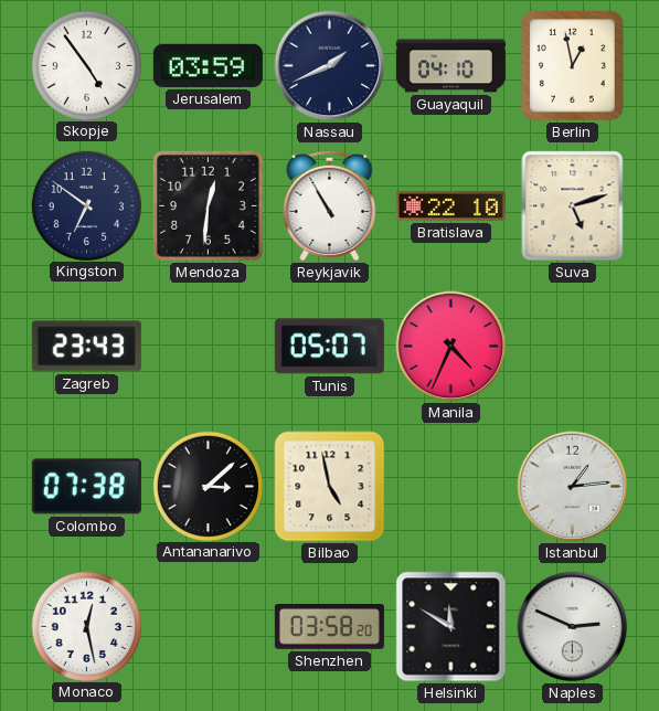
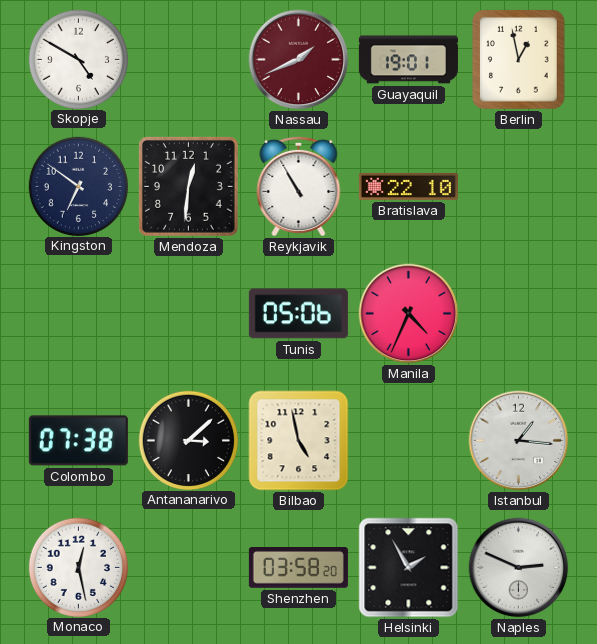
Skopje: 4:54 -> 4:50 (78, 59)
Jerusalem: 03:59 -> none (208, 65)
Nassau dial: navy -> burgundy (299, 60)
Guayaquil: 04:10 -> 19:01 (408, 60)
Suva: 5:12 -> none (573, 206)
Zagreb: 23:43 -> none (86, 347)
Tunis: 05:07 -> 05:06 (298, 314)
Istanbul: 1:14 -> 1:16 (519, 441)
Helsinki: 11:50 -> 1:55 (409, 568)
